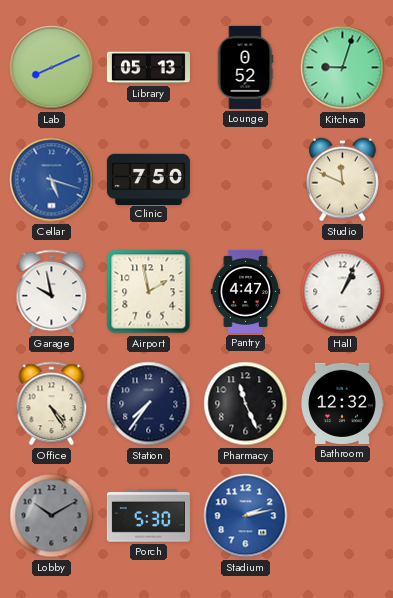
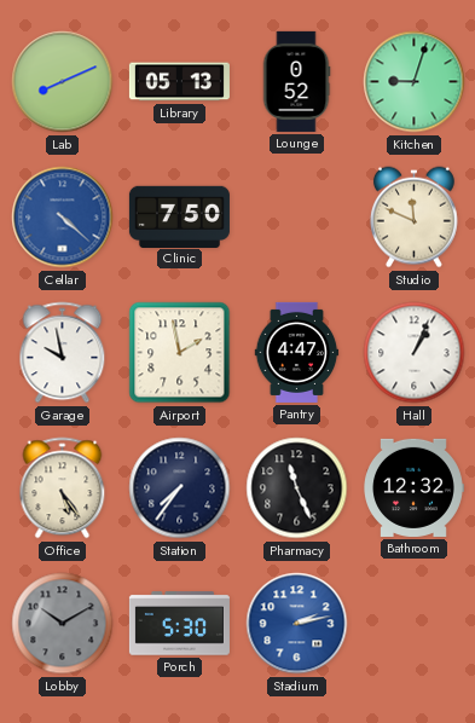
Cellar: 5:18 -> 4:22 (63, 218)
Office: 4:24 -> 5:24 (63, 488)
